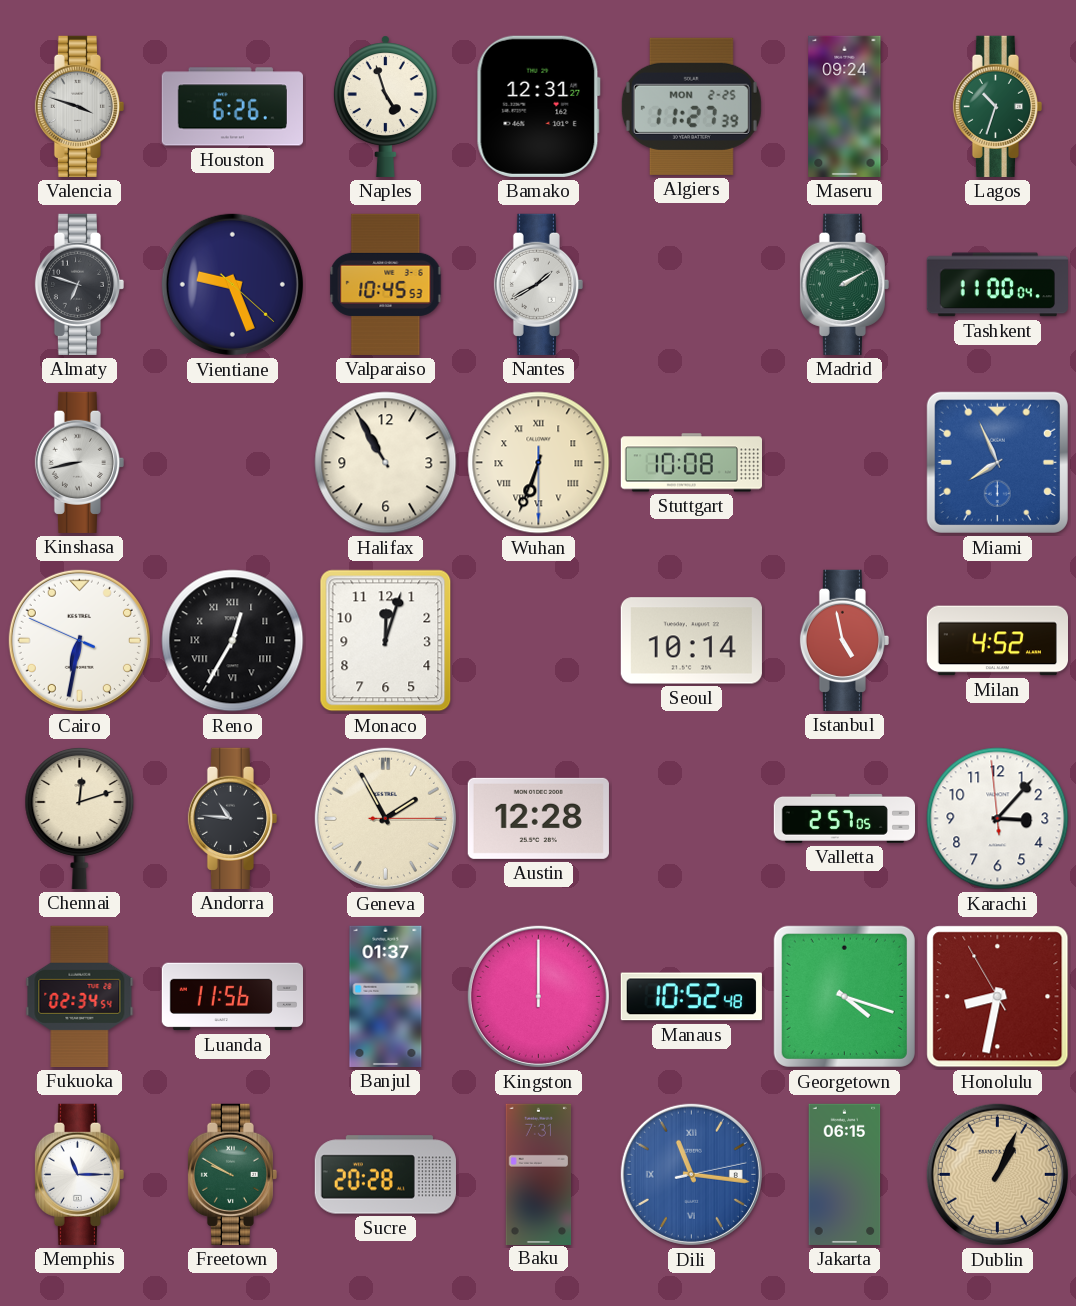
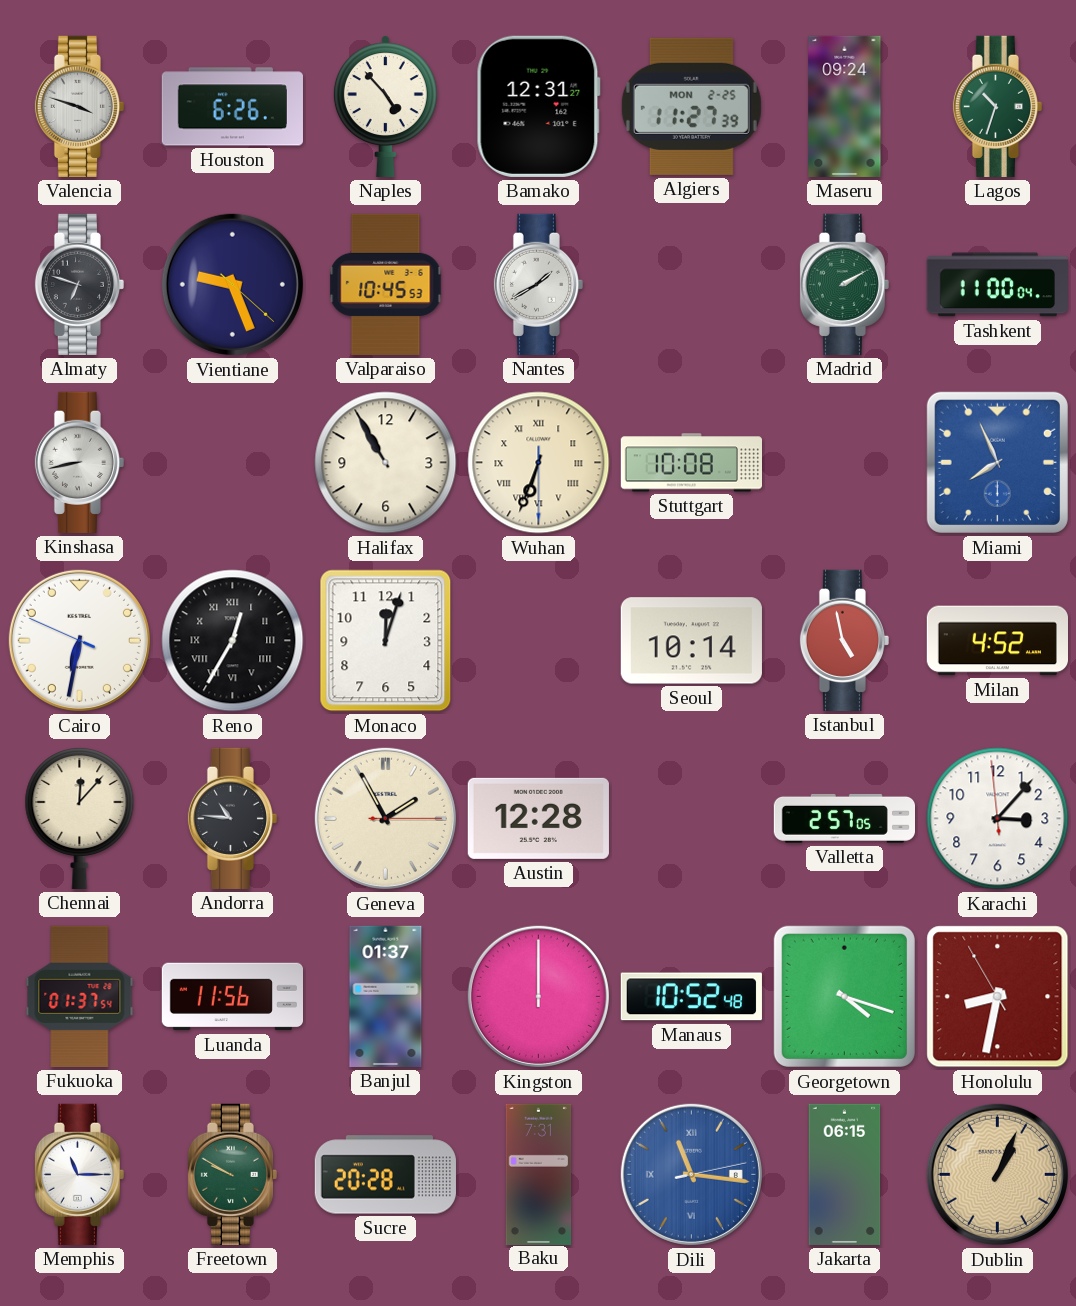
Naples: 4:57 -> 4:53 (385, 106)
Chennai: 12:12 -> 12:07 (80, 818)
Fukuoka: 02:34 -> 01:37 (80, 996)
